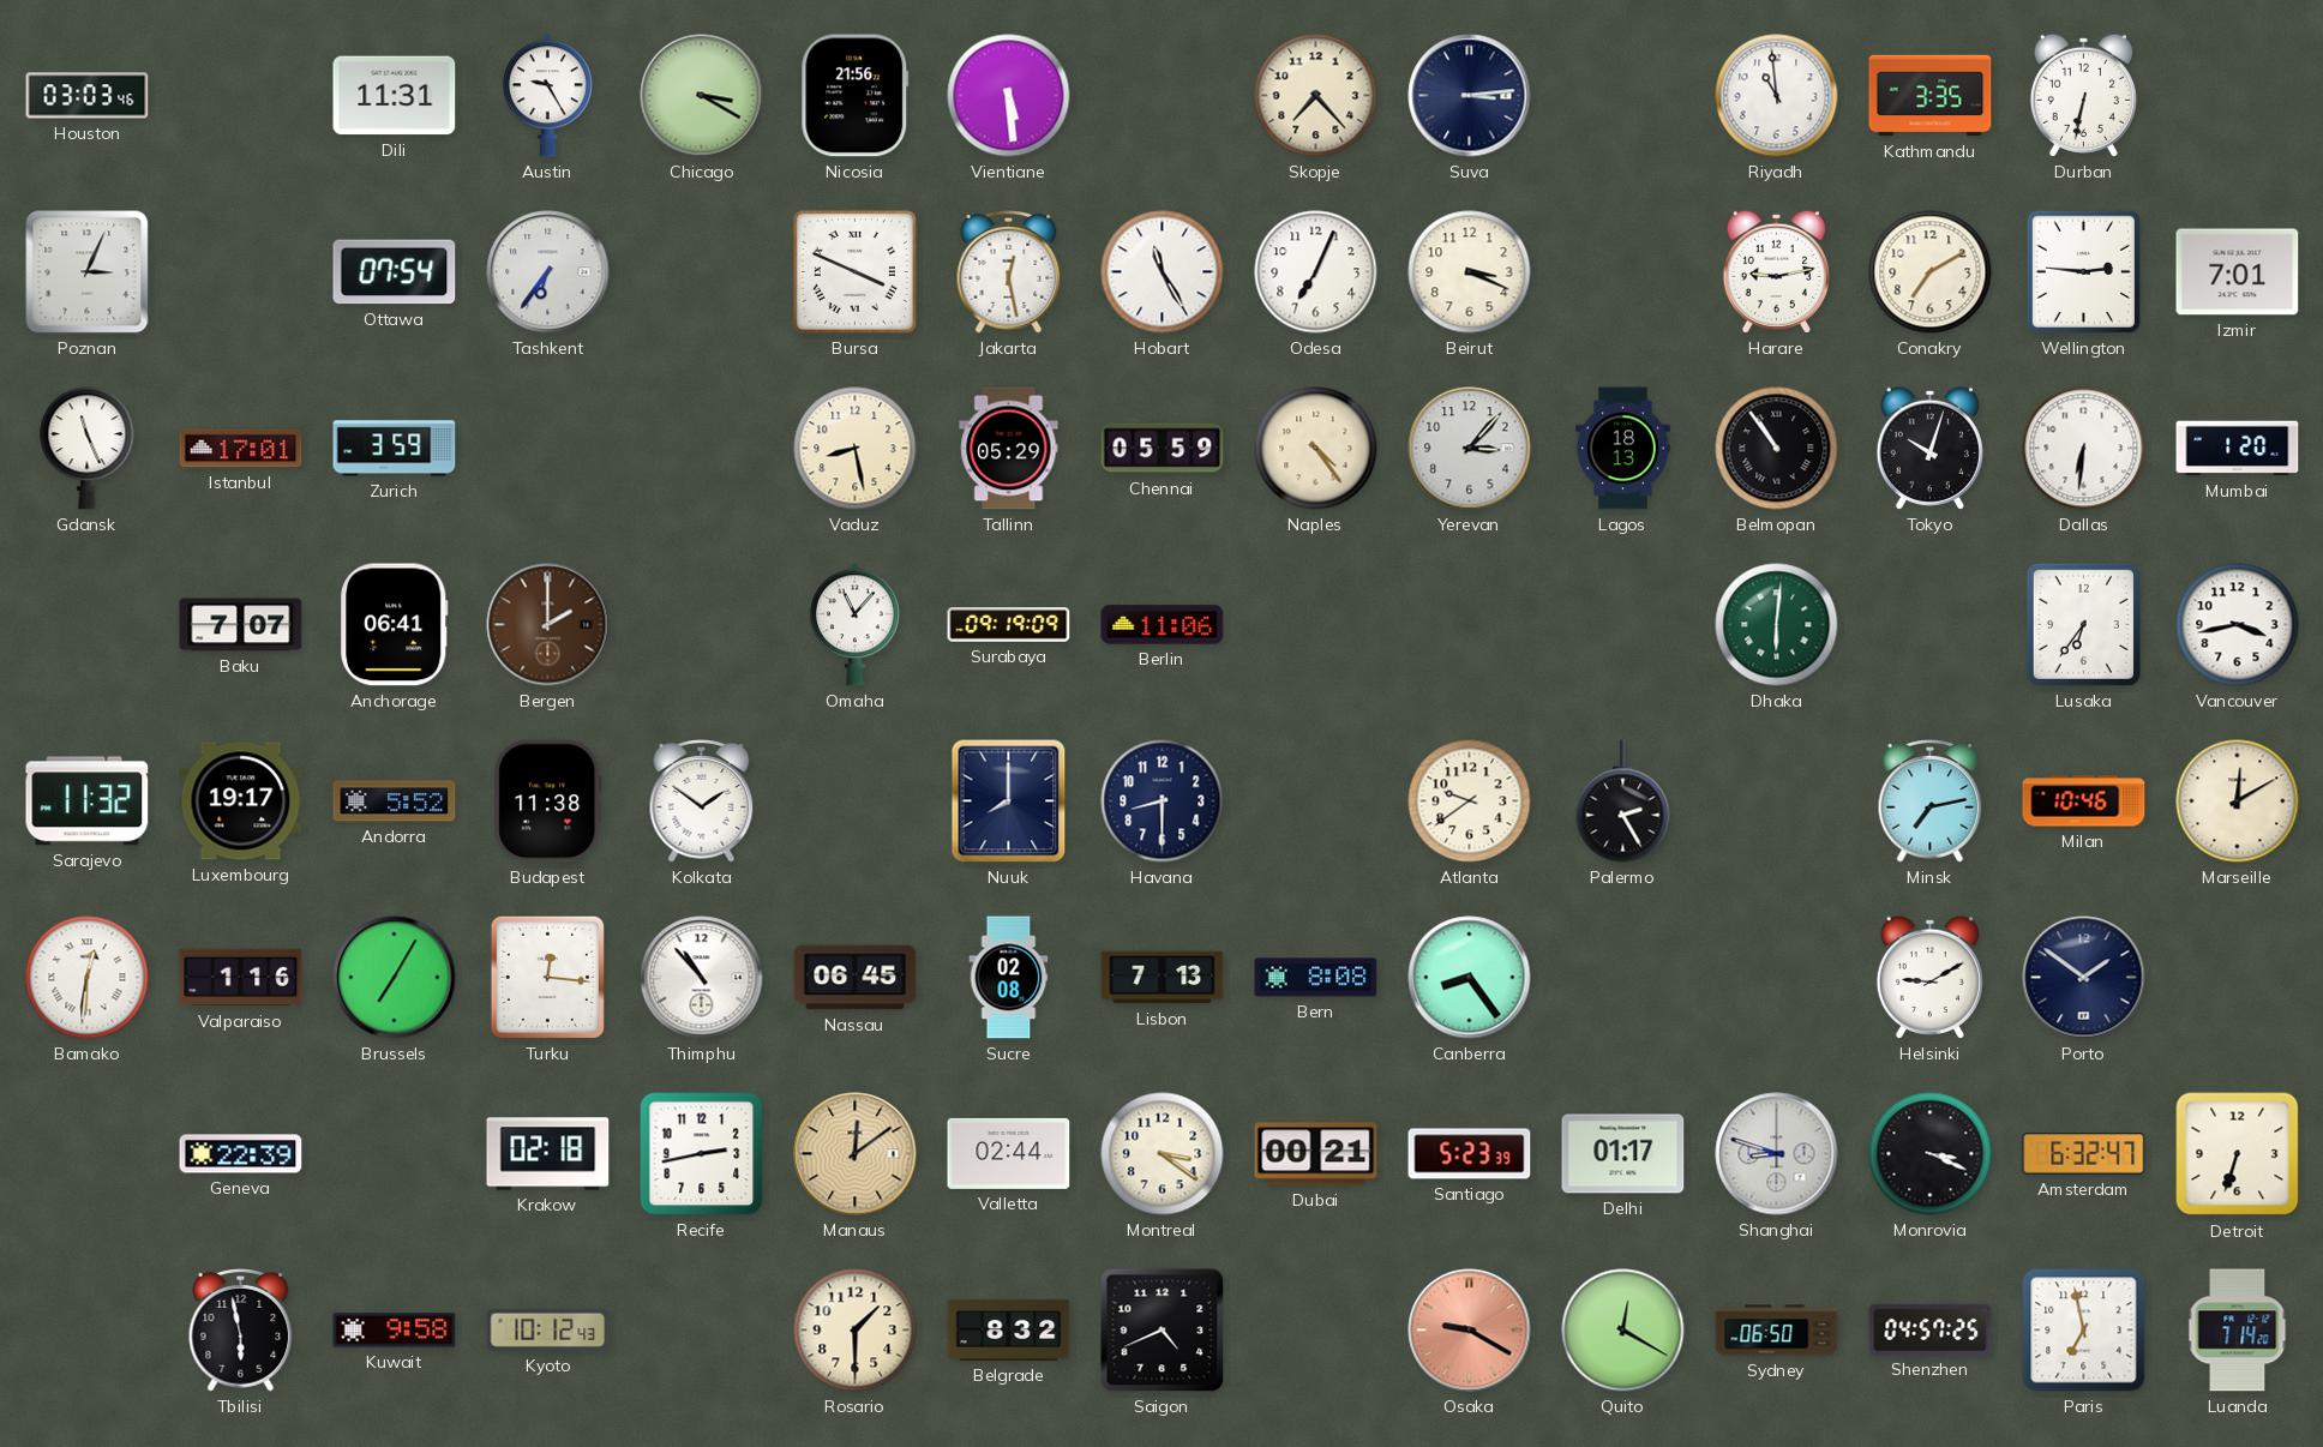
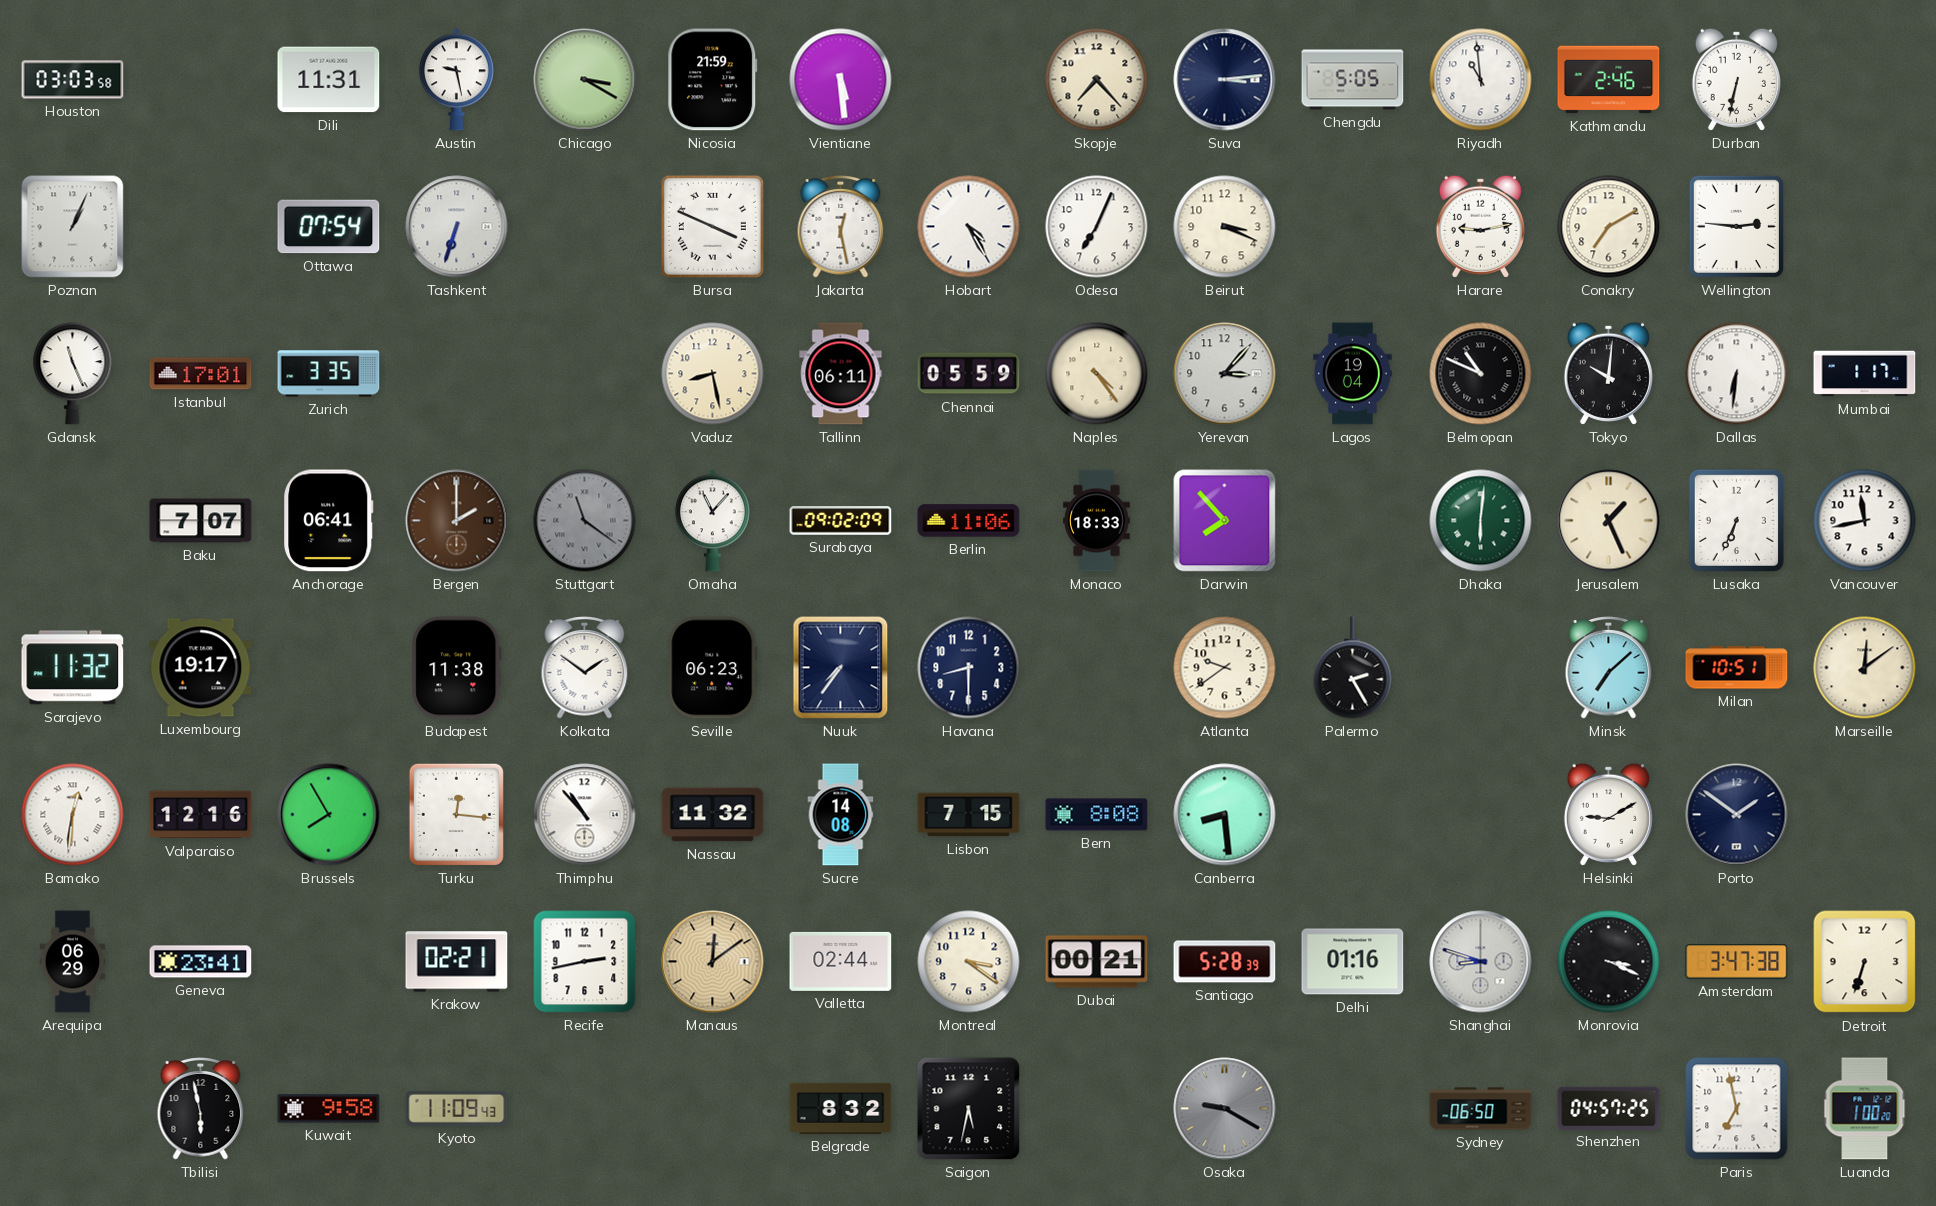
Houston: 03:03:46 -> 03:03:58 (73, 80)
Austin: 9:25 -> 9:28 (456, 80)
Nicosia: 21:56 -> 21:59 (713, 80)
Chengdu: none -> 5:05 (1353, 80)
Kathmandu: 3:35 -> 2:46 (1609, 80)
Poznan: 3:04 -> 1:04 (73, 227)
Tashkent: 6:36 -> 6:33 (457, 227)
Hobart: 11:25 -> 4:25 (969, 227)
Izmir: 7:01 -> none (2238, 272)
Zurich: 3:59 -> 3:35 (329, 374)
Tallinn: 05:29 -> 06:11 (841, 374)
Lagos: 18:13 -> 19:04 (1353, 374)
Belmopan: 10:54 -> 10:49 (1481, 374)
Tokyo: 10:03 -> 10:01 (1608, 373)
Mumbai: 1:20 -> 1:17 (1865, 374)
Stuttgart: none -> 11:21 (585, 521)
Surabaya: 09:19 -> 09:02 (841, 521)
Monaco: none -> 18:33 (1097, 521)
Darwin: none -> 7:53 (1225, 521)
Jerusalem: none -> 1:26 (1609, 521)
Lusaka: 6:36 -> 6:34 (1736, 520)
Vancouver: 3:43 -> 11:43 (1865, 521)
Andorra: 5:52 -> none (395, 801)
Seville: none -> 06:23 (713, 668)
Nuuk: 8:00 -> 7:36 (841, 668)
Minsk: 7:13 -> 7:08 (1609, 668)
Milan: 10:46 -> 10:51 (1737, 668)
Marseille: 12:10 -> 12:09 (1865, 668)
Valparaiso: 1:16 -> 12:16 (201, 815)
Brussels: 7:05 -> 7:55 (329, 815)
Nassau: 06:45 -> 11:32 (713, 815)
Sucre: 02:08 -> 14:08 (841, 815)
Lisbon: 7:13 -> 7:15 (969, 815)
Canberra: 8:24 -> 8:29 (1225, 815)
Arequipa: none -> 06:29 (72, 962)
Geneva: 22:39 -> 23:41 (201, 962)
Krakow: 02:18 -> 02:21 (457, 962)
Santiago: 5:23 -> 5:28 (1225, 962)
Delhi: 01:17 -> 01:16 (1353, 962)
Amsterdam: 6:32 -> 3:47 (1737, 962)
Kyoto: 10:12 -> 11:09 (457, 1108)
Rosario: 1:30 -> none (856, 1331)
Saigon: 4:41 -> 5:32 (969, 1109)
Osaka dial: salmon -> grey (1225, 1109)
Quito: 12:20 -> none (1623, 1331)
Luanda: 7:14 -> 1:00 (1865, 1109)
